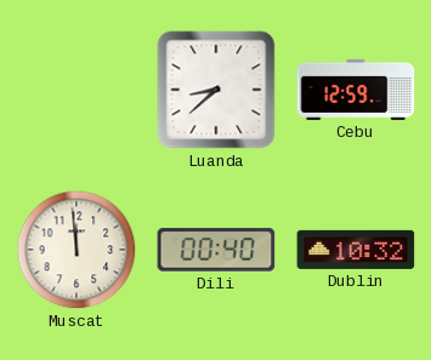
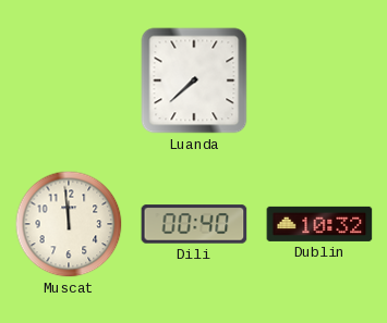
Luanda: 8:38 -> 7:38 (194, 80)
Cebu: 12:59 -> none (356, 90)
